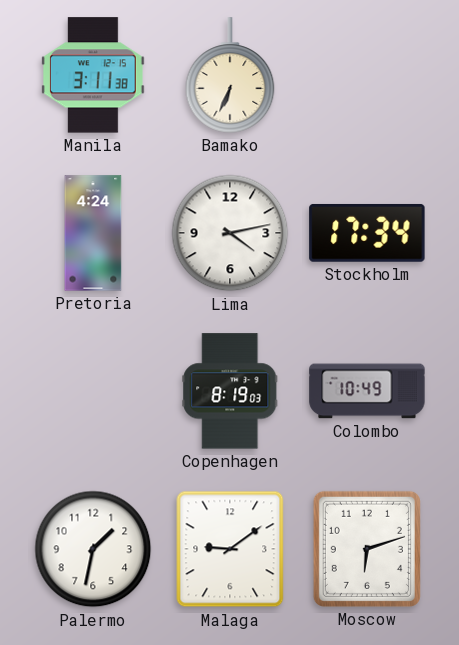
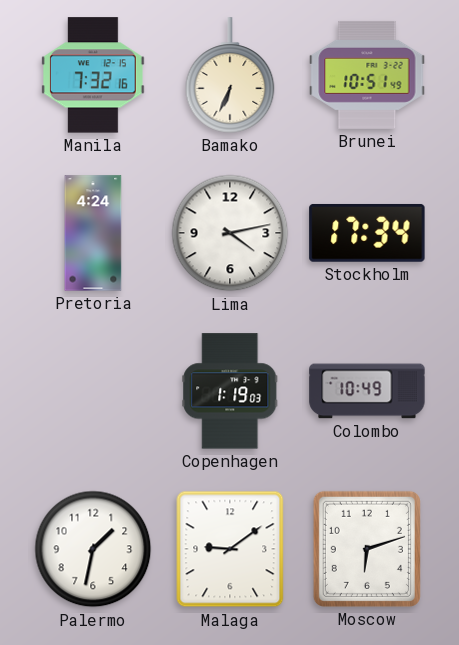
Manila: 3:11 -> 7:32 (94, 75)
Brunei: none -> 10:51 (367, 75)
Copenhagen: 8:19 -> 1:19 (230, 391)
